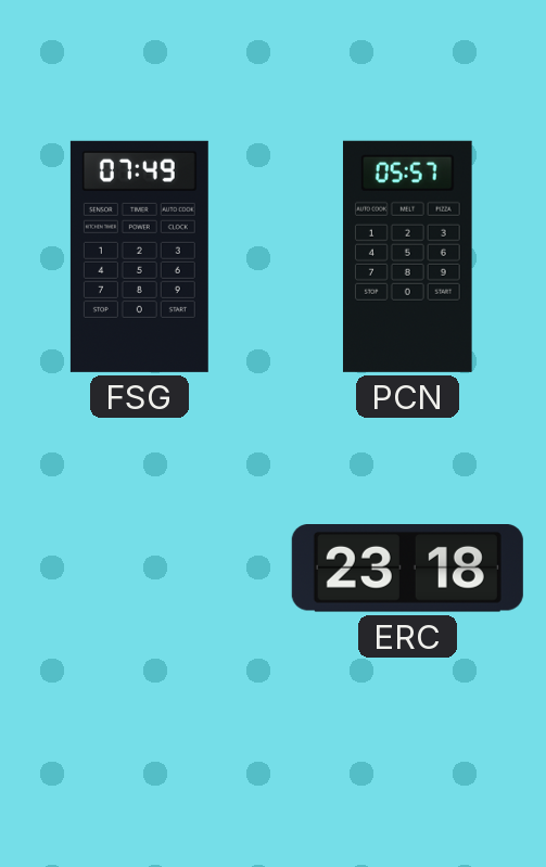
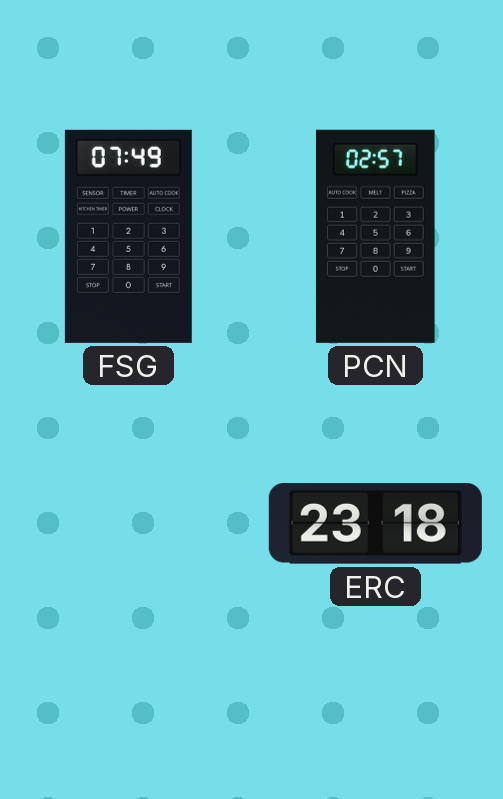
PCN: 05:57 -> 02:57 (375, 236)
